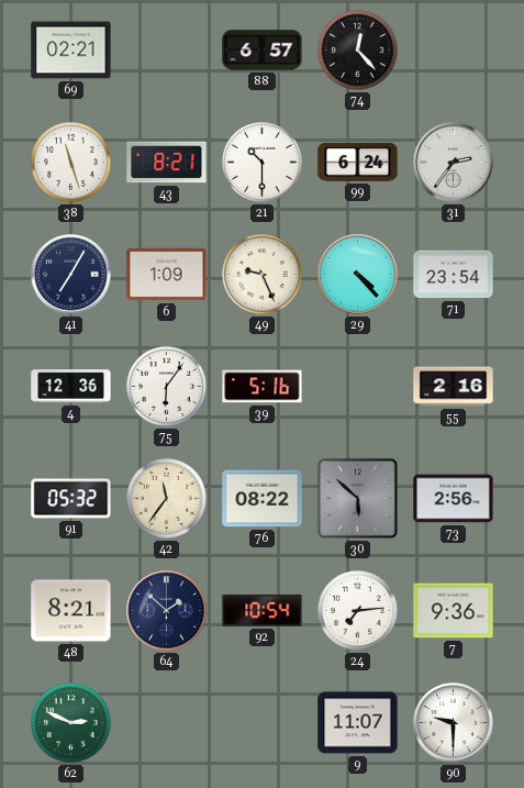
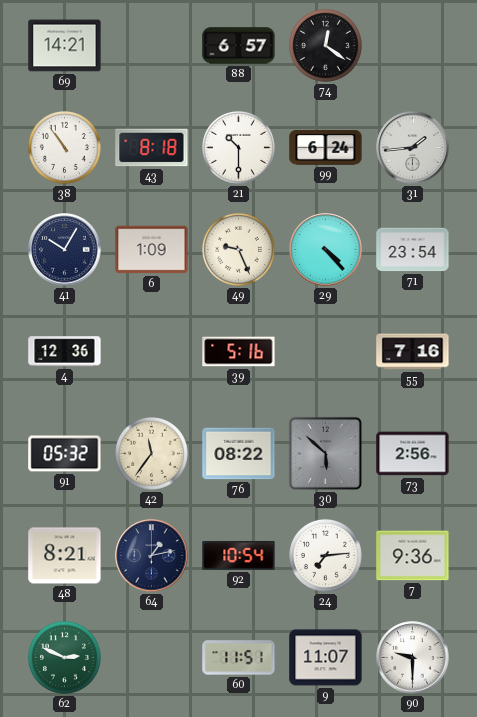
69: 02:21 -> 14:21 (65, 46)
74: 12:23 -> 12:21 (325, 45)
38: 11:27 -> 10:54 (64, 147)
43: 8:21 -> 8:18 (152, 148)
31: 2:36 -> 1:44 (413, 148)
41: 7:05 -> 10:05 (65, 250)
75: 6:06 -> none (166, 386)
55: 2:16 -> 7:16 (413, 352)
64: 1:52 -> 1:13 (152, 556)
60: none -> 11:51 (239, 658)
